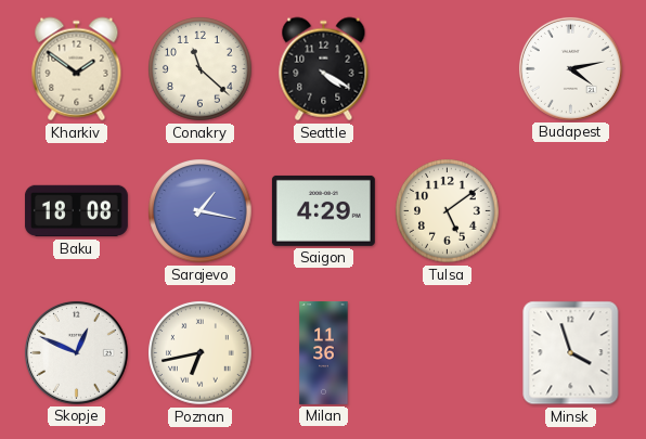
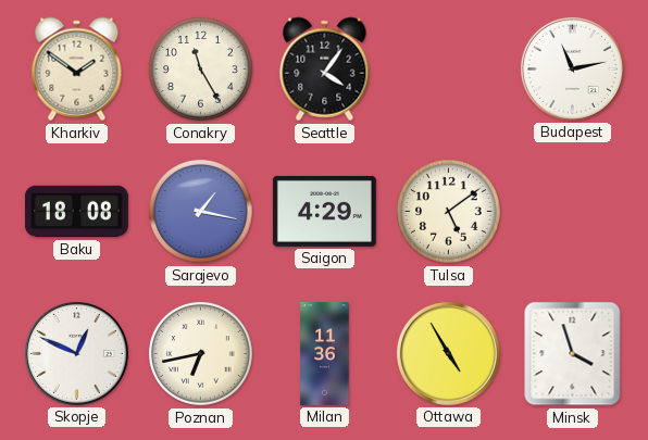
Conakry: 11:22 -> 11:25 (201, 70)
Seattle: 4:20 -> 4:06 (325, 70)
Budapest: 4:13 -> 11:13 (572, 68)
Ottawa: none -> 4:55 (448, 353)
